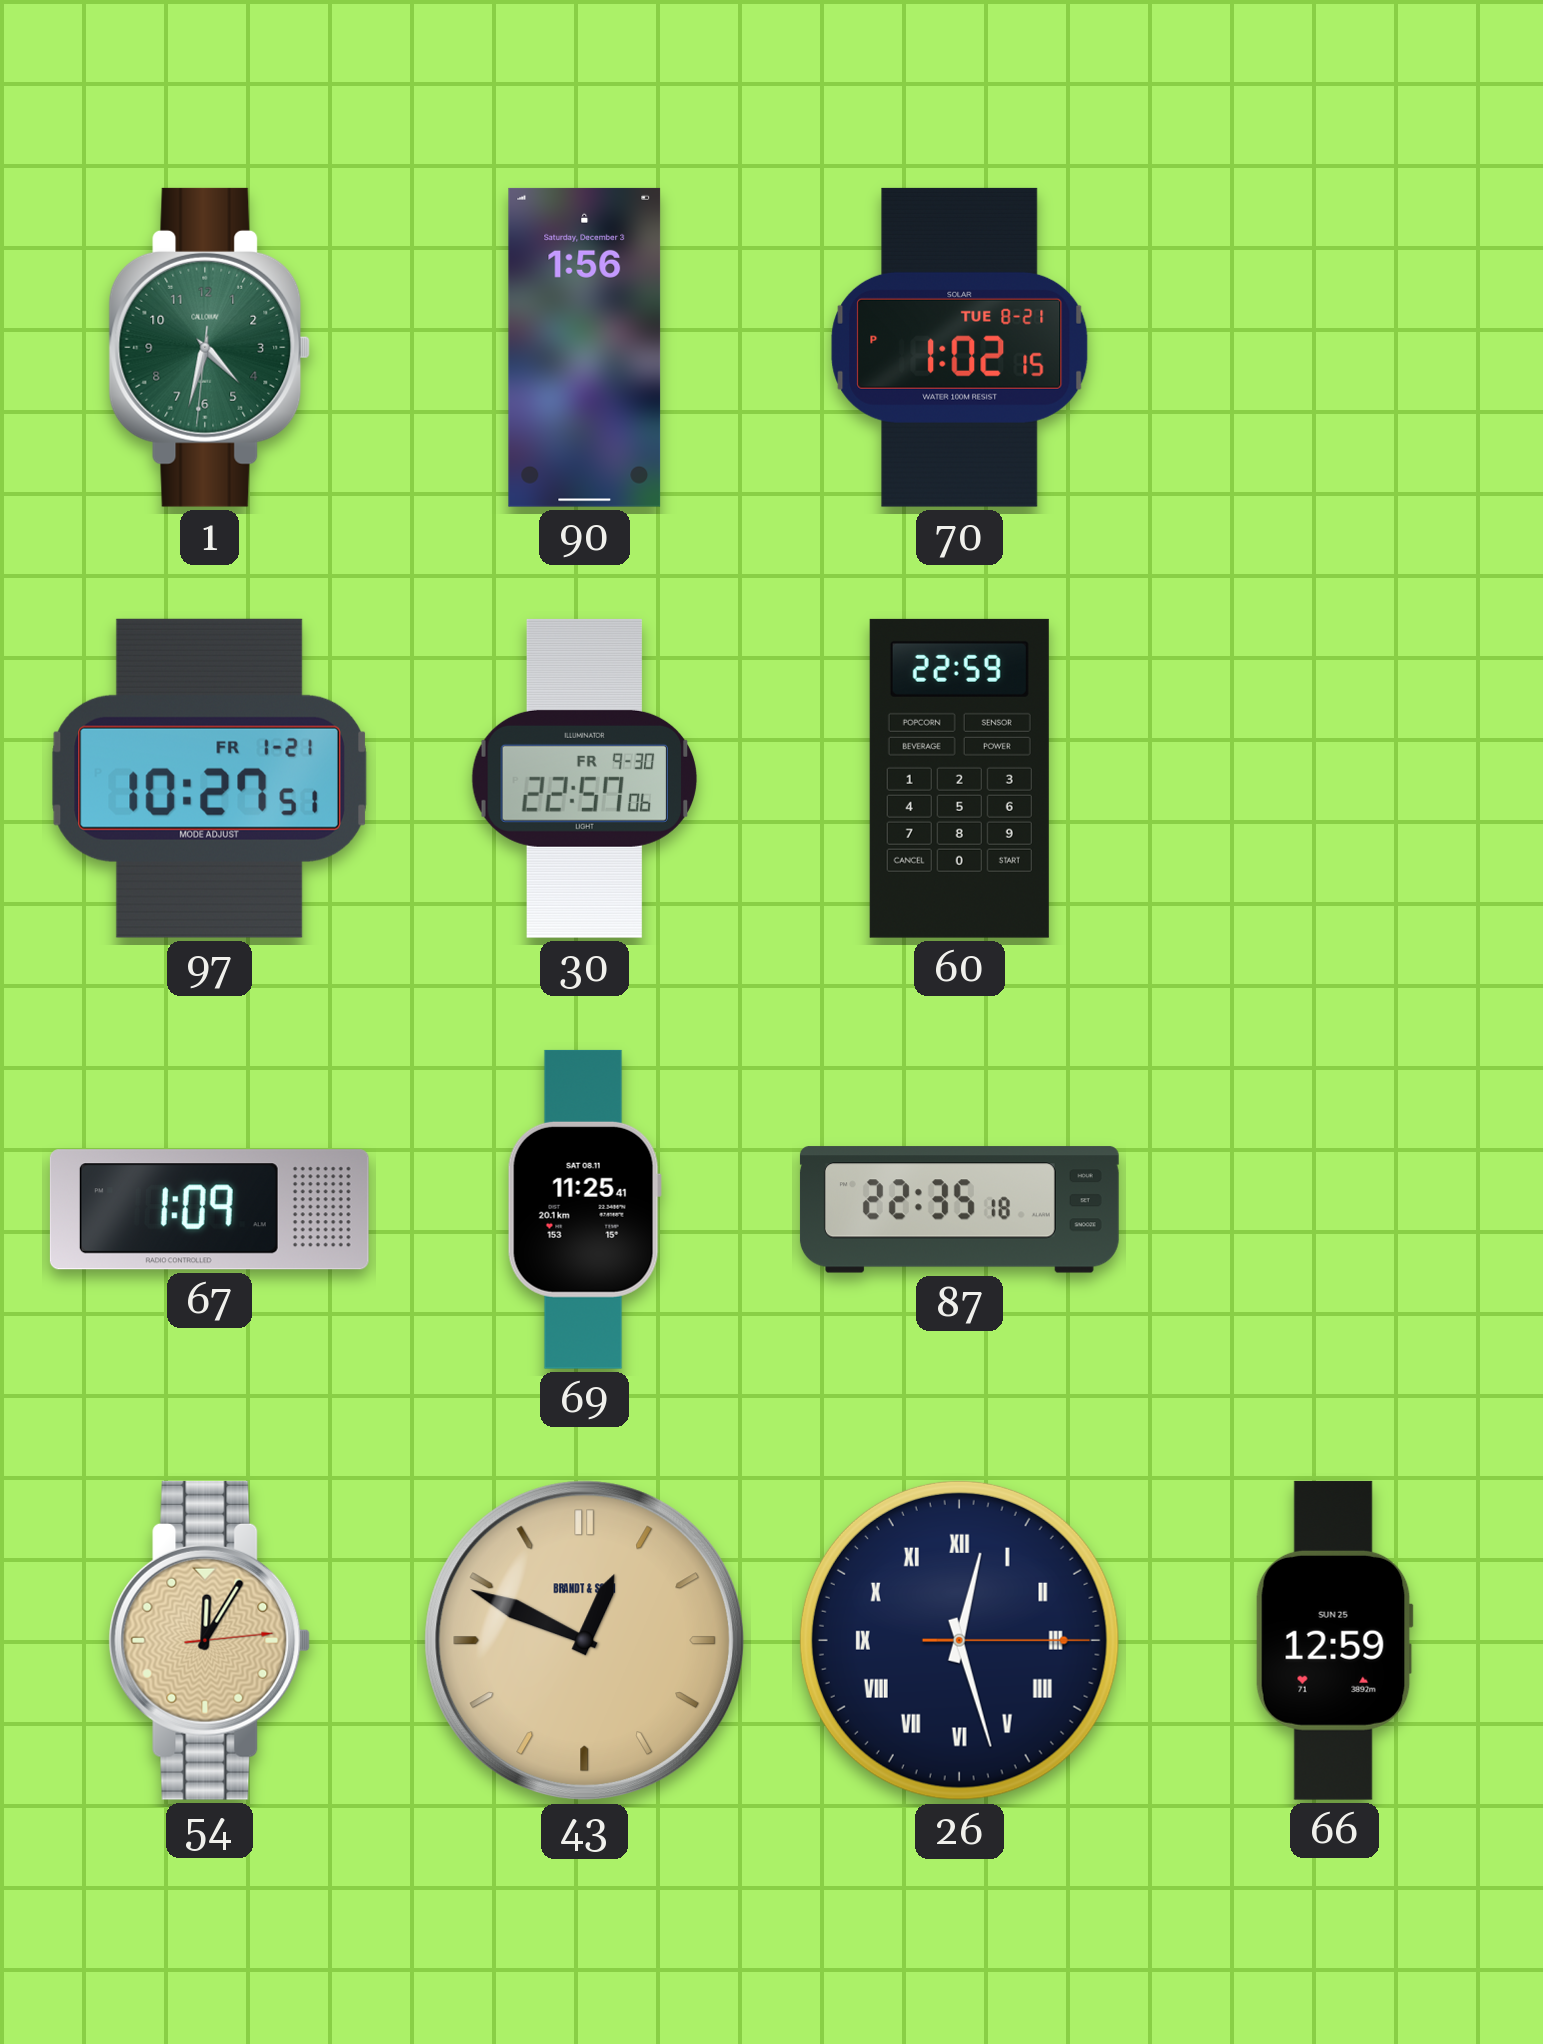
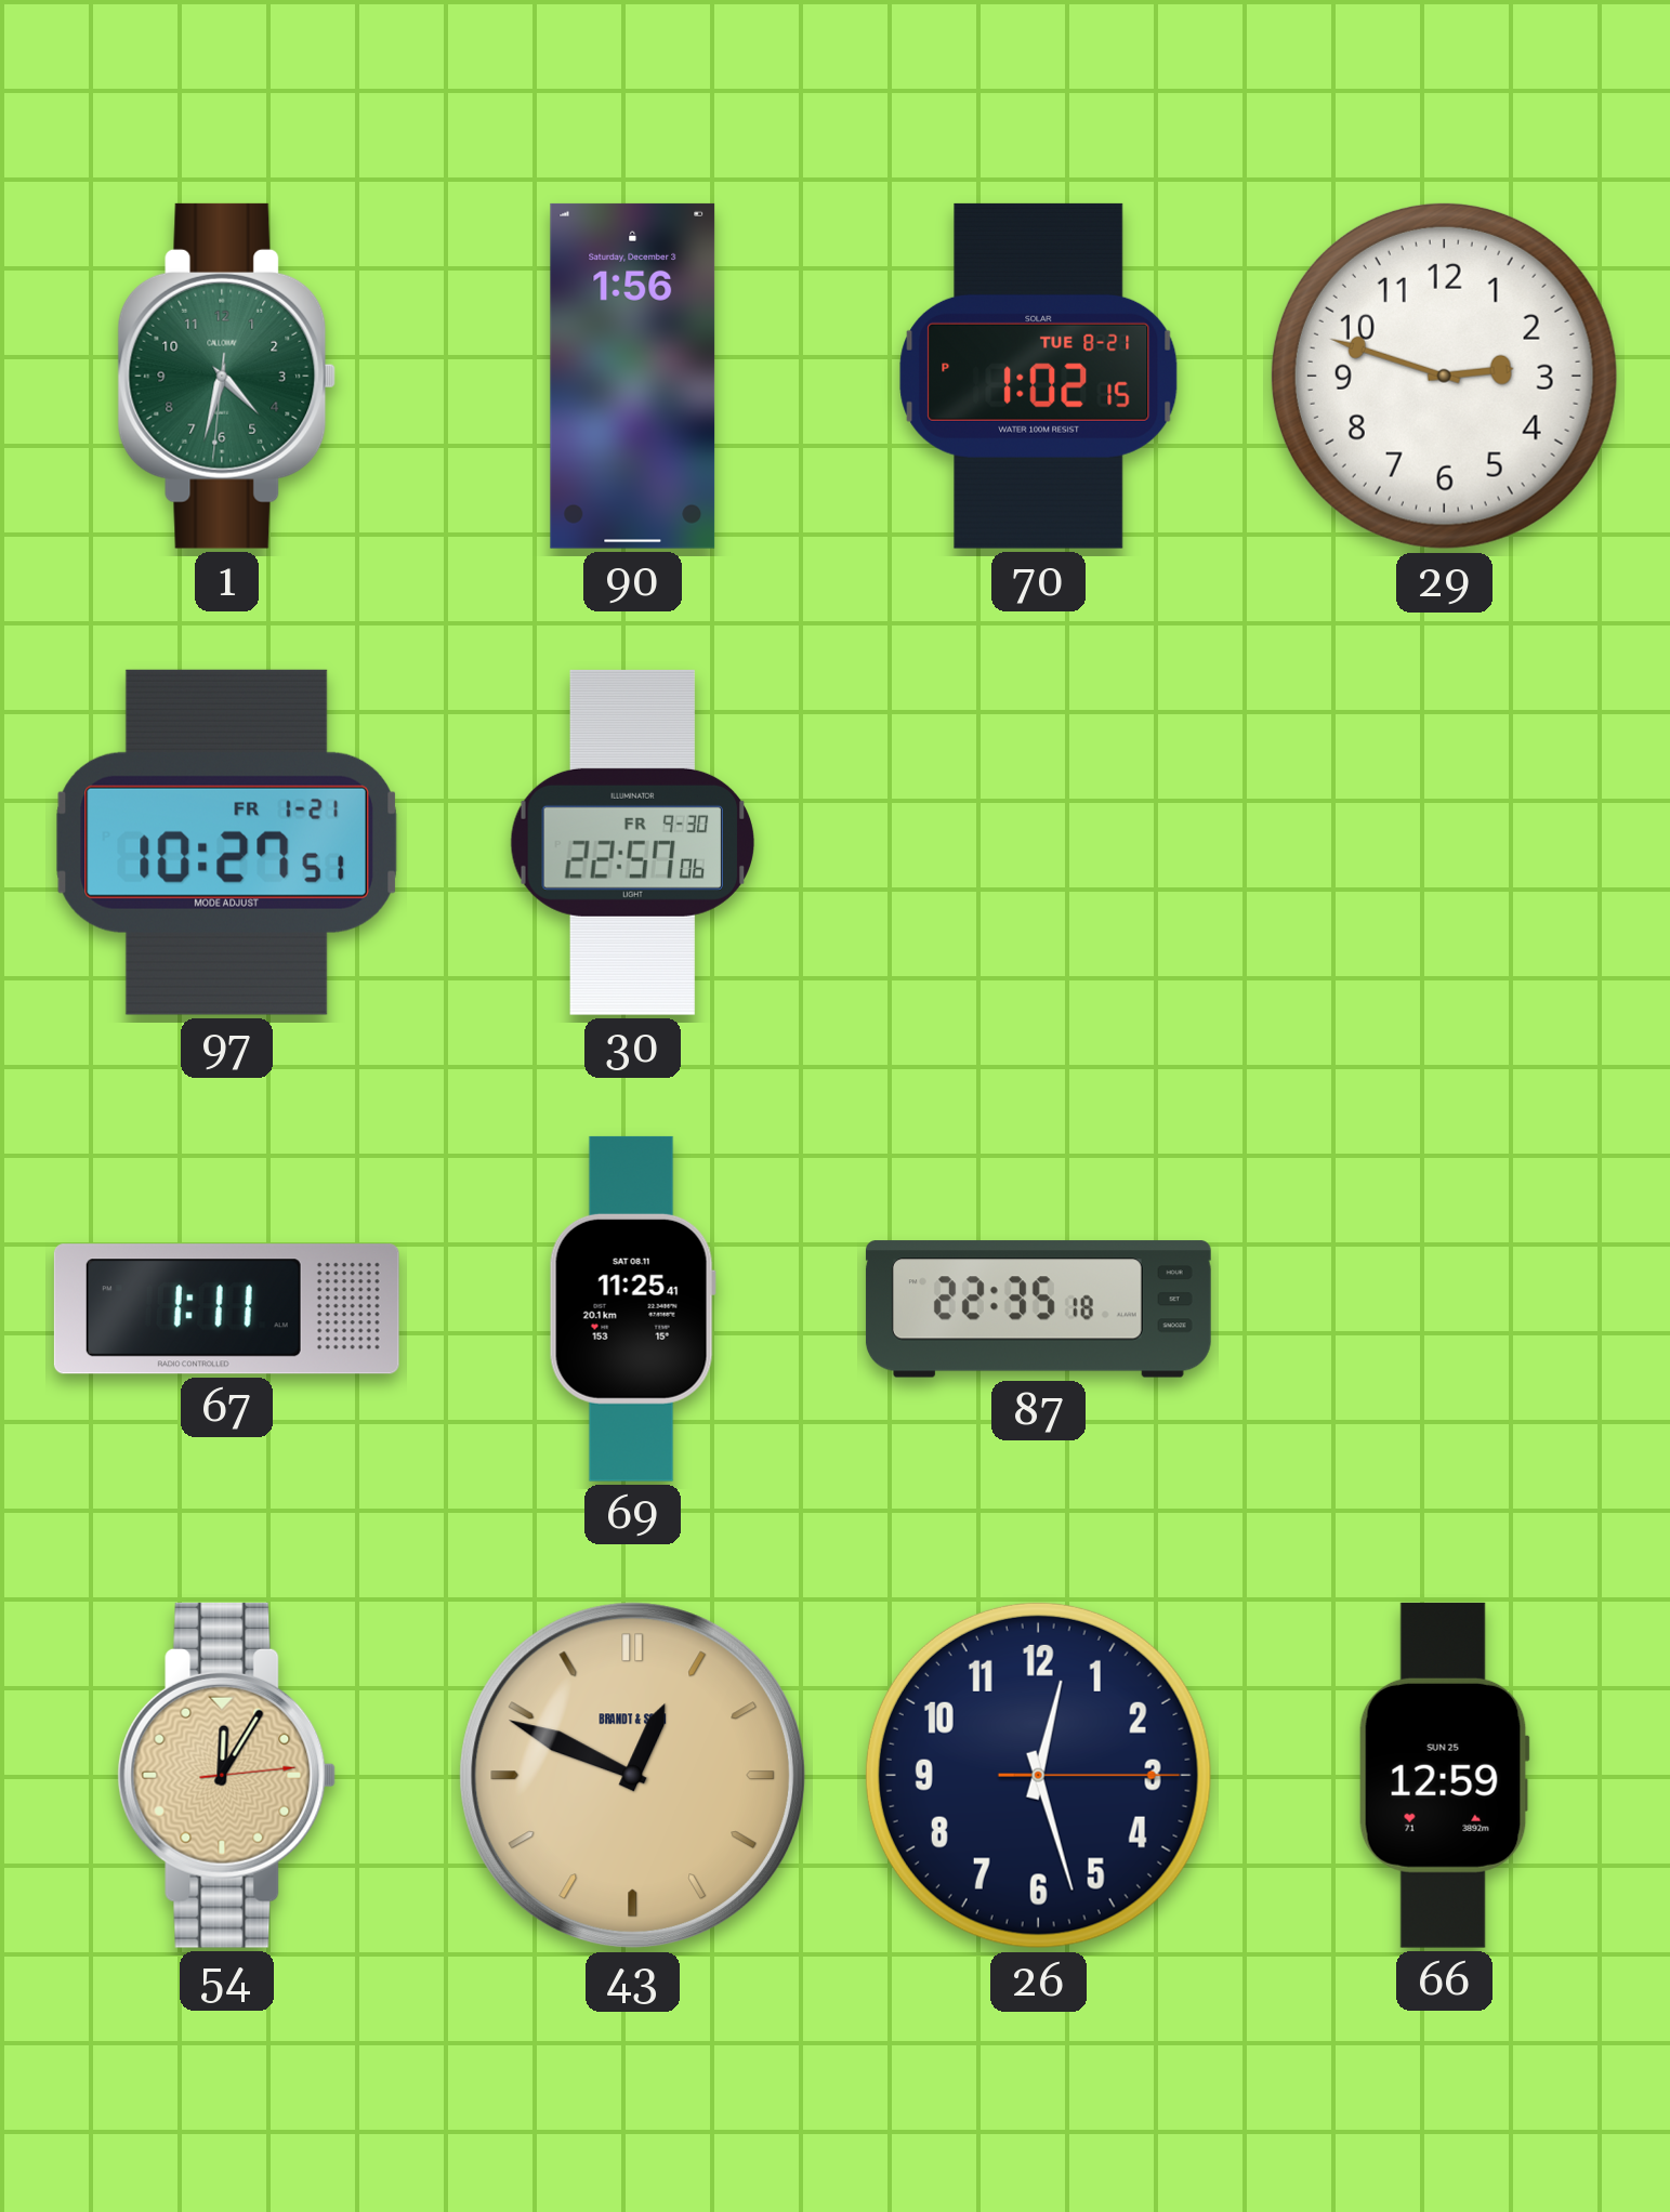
29: none -> 2:48 (1444, 376)
60: 22:59 -> none (959, 778)
67: 1:09 -> 1:11 (226, 1309)
26 numerals: Roman -> Arabic (1038, 1775)
